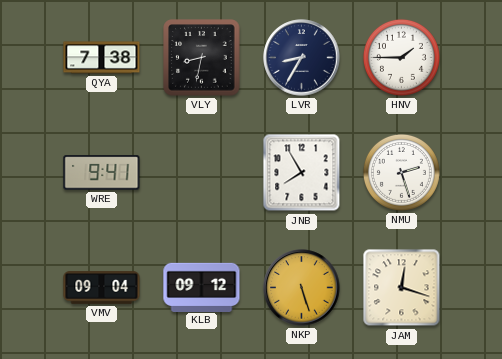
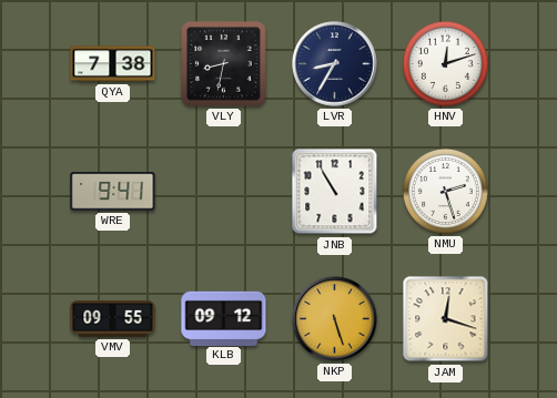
HNV: 1:45 -> 12:12 (445, 63)
JNB: 7:55 -> 10:55 (335, 192)
VMV: 09:04 -> 09:55 (113, 319)
